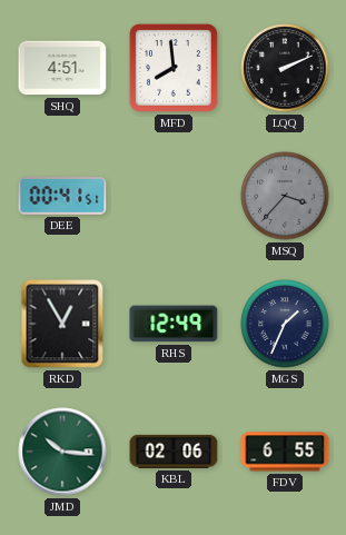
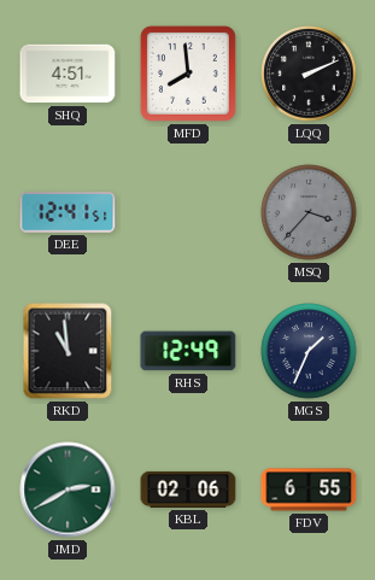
DEE: 00:41 -> 12:41 (68, 212)
RKD: 12:55 -> 10:59 (68, 351)
JMD: 10:16 -> 2:40 (68, 490)
